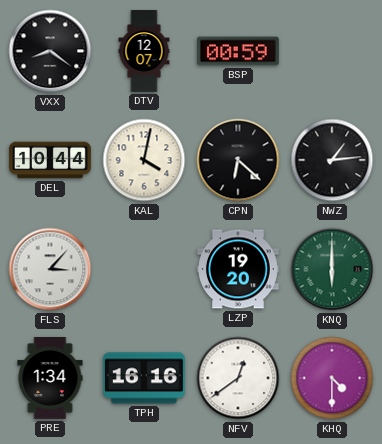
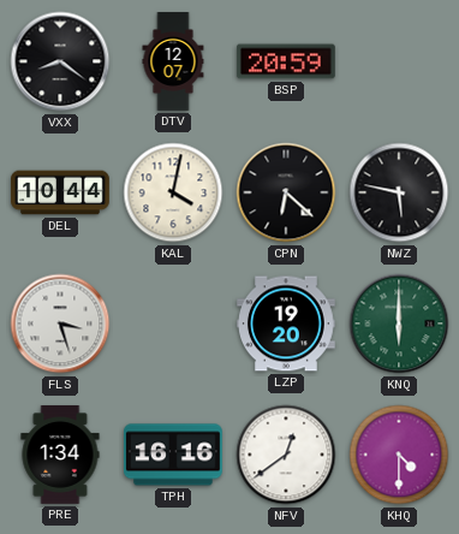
BSP: 00:59 -> 20:59 (286, 61)
NWZ: 1:14 -> 5:47 (399, 192)
FLS: 3:07 -> 3:27 (60, 324)
